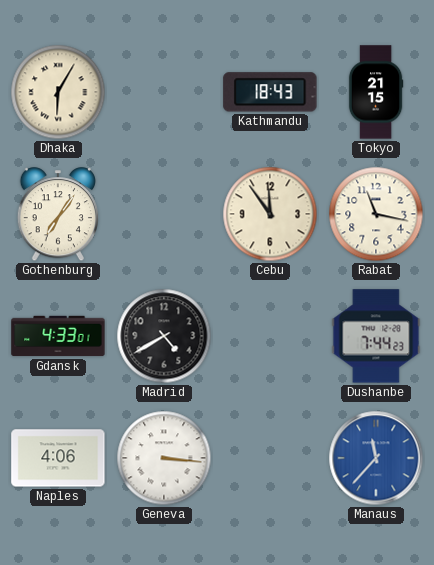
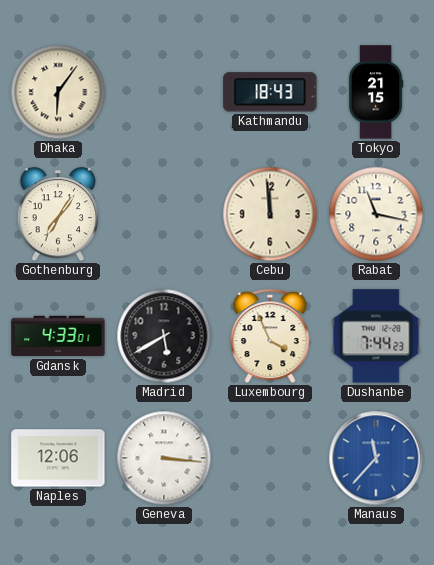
Dhaka: 6:05 -> 6:06 (58, 92)
Cebu: 11:54 -> 11:59 (270, 214)
Madrid: 4:40 -> 5:40 (164, 336)
Luxembourg: none -> 3:56 (270, 337)
Naples: 4:06 -> 12:06 (58, 458)
